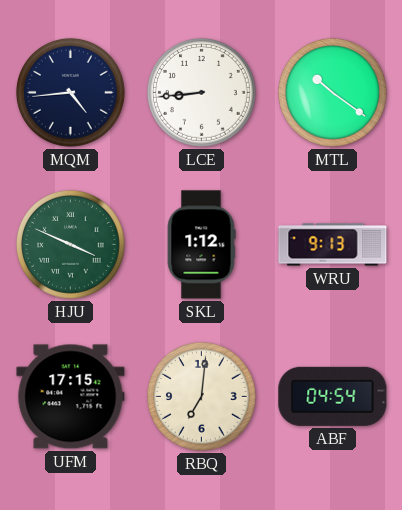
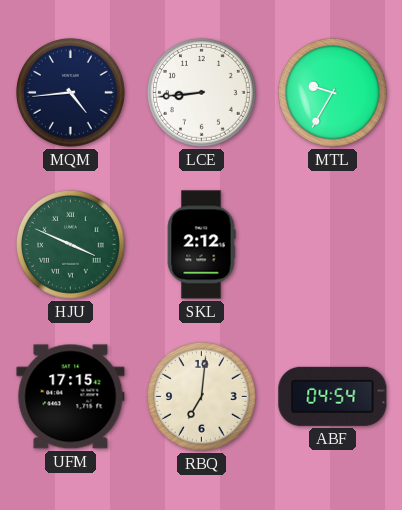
MTL: 10:21 -> 9:35 (332, 92)
SKL: 1:12 -> 2:12 (201, 245)
WRU: 9:13 -> none (333, 245)
